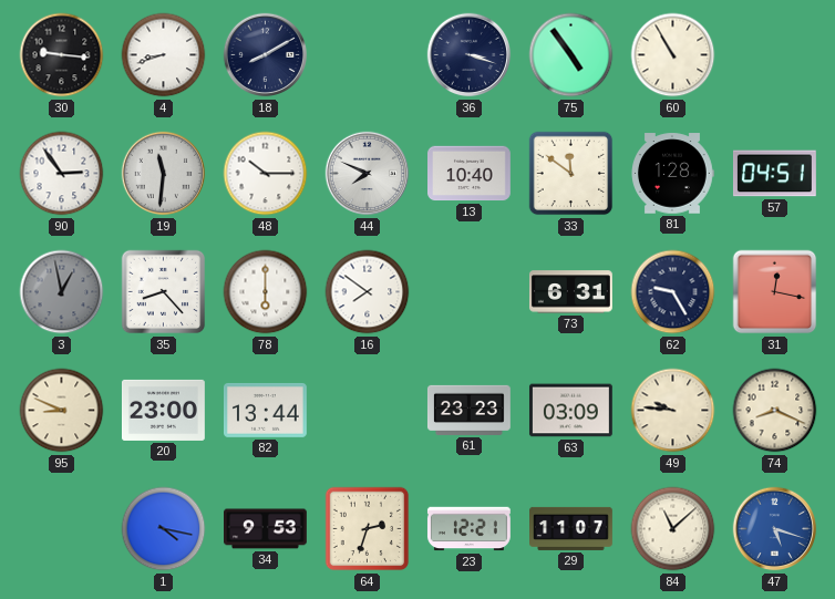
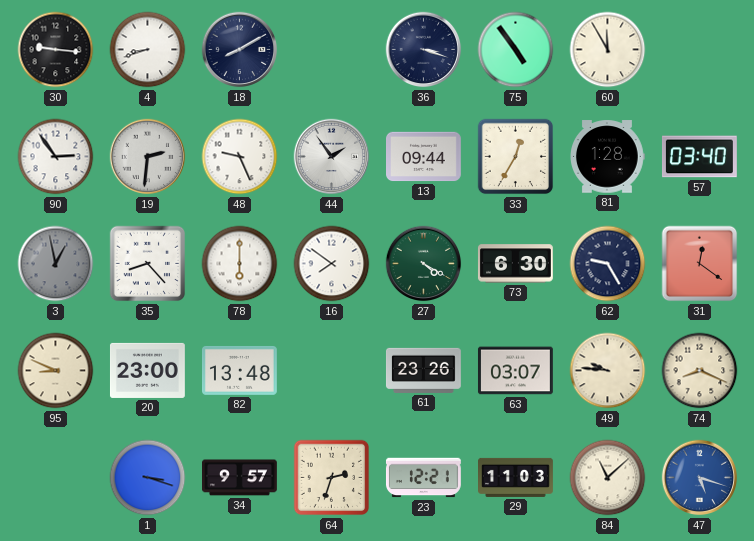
60: 10:55 -> 11:55 (608, 50)
19: 11:31 -> 2:31 (148, 157)
48: 10:15 -> 9:26 (240, 157)
44: 7:49 -> 1:54 (332, 157)
13: 10:40 -> 09:44 (424, 157)
33: 11:51 -> 12:35 (516, 157)
57: 04:51 -> 03:40 (699, 157)
27: none -> 4:20 (424, 264)
73: 6:31 -> 6:30 (515, 264)
31: 12:17 -> 12:21 (700, 264)
82: 13:44 -> 13:48 (240, 371)
61: 23:23 -> 23:26 (423, 370)
63: 03:09 -> 03:07 (516, 371)
1: 4:17 -> 3:18 (148, 478)
34: 9:53 -> 9:57 (240, 478)
29: 11:07 -> 11:03 (516, 477)
